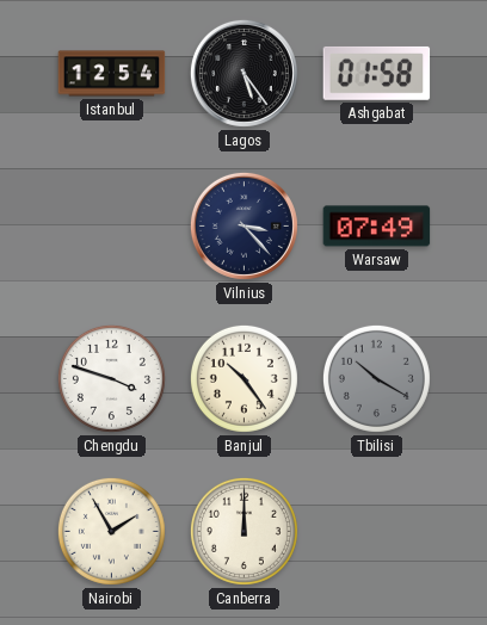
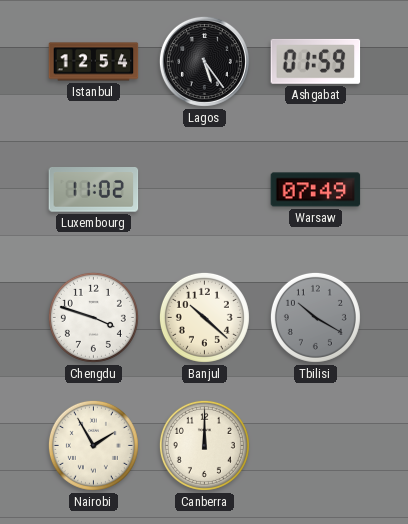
Ashgabat: 01:58 -> 01:59 (316, 61)
Luxembourg: none -> 11:02 (94, 190)
Vilnius: 3:23 -> none (243, 225)
Banjul: 10:24 -> 10:22 (204, 317)
